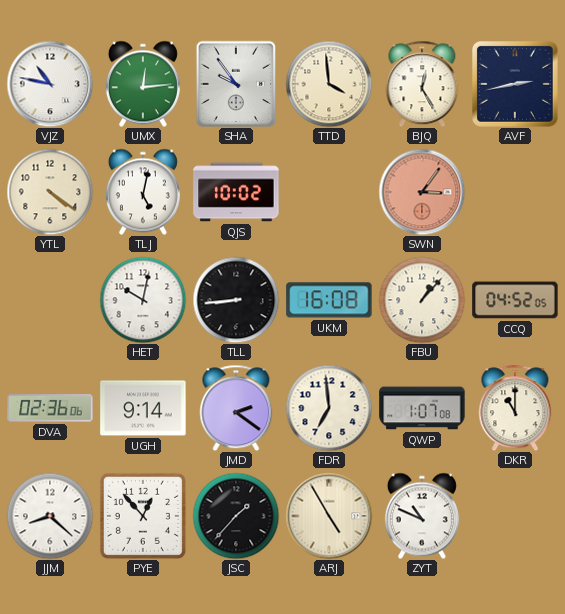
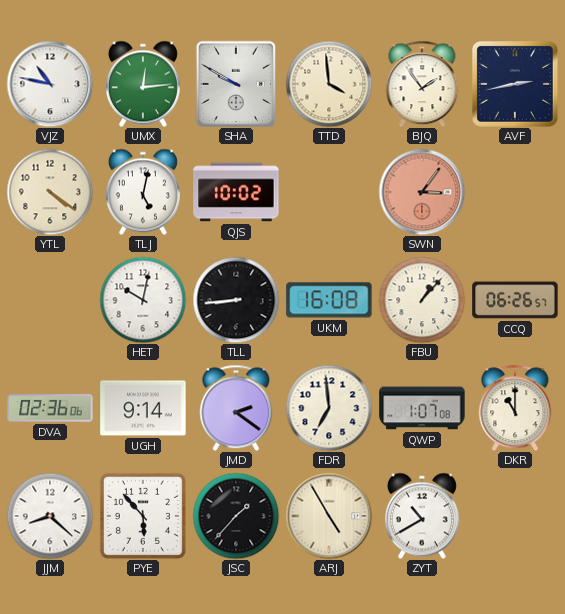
SHA: 9:54 -> 9:50 (236, 84)
BJQ: 12:25 -> 1:54 (422, 84)
CCQ: 04:52 -> 06:26 (515, 300)
PYE: 12:53 -> 5:53 (143, 516)
ZYT: 10:49 -> 10:40 (422, 516)
